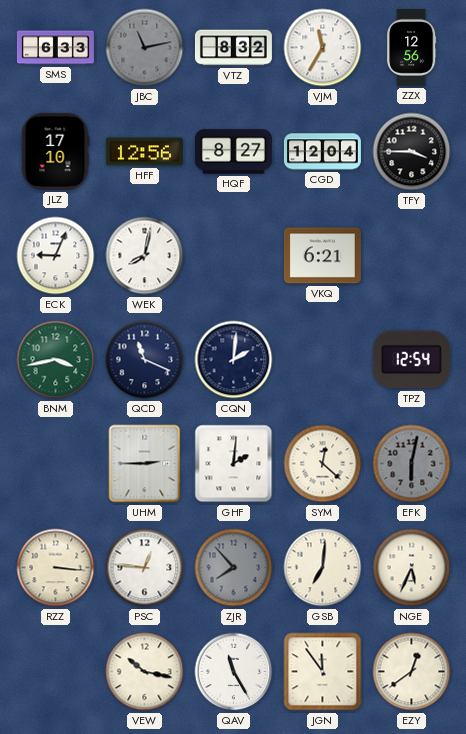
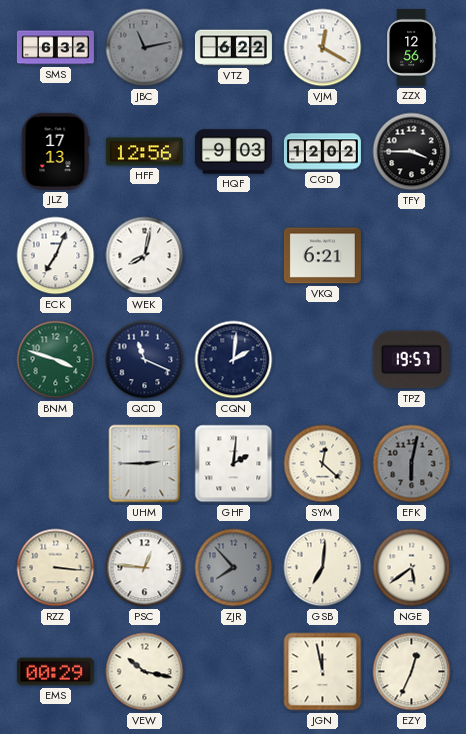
SMS: 6:33 -> 6:32 (55, 48)
VTZ: 8:32 -> 6:22 (233, 48)
VJM: 11:35 -> 12:20 (323, 48)
JLZ: 17:10 -> 17:13 (55, 151)
HQF: 8:27 -> 9:03 (233, 152)
CGD: 12:04 -> 12:02 (322, 152)
ECK: 9:04 -> 7:04 (56, 256)
BNM: 3:43 -> 3:48 (56, 360)
TPZ: 12:54 -> 19:57 (411, 360)
NGE: 5:34 -> 5:39 (412, 568)
EMS: none -> 00:29 (55, 672)
QAV: 11:25 -> none (234, 672)
JGN: 11:54 -> 11:58 (323, 672)
EZY: 12:39 -> 12:34 (412, 672)
